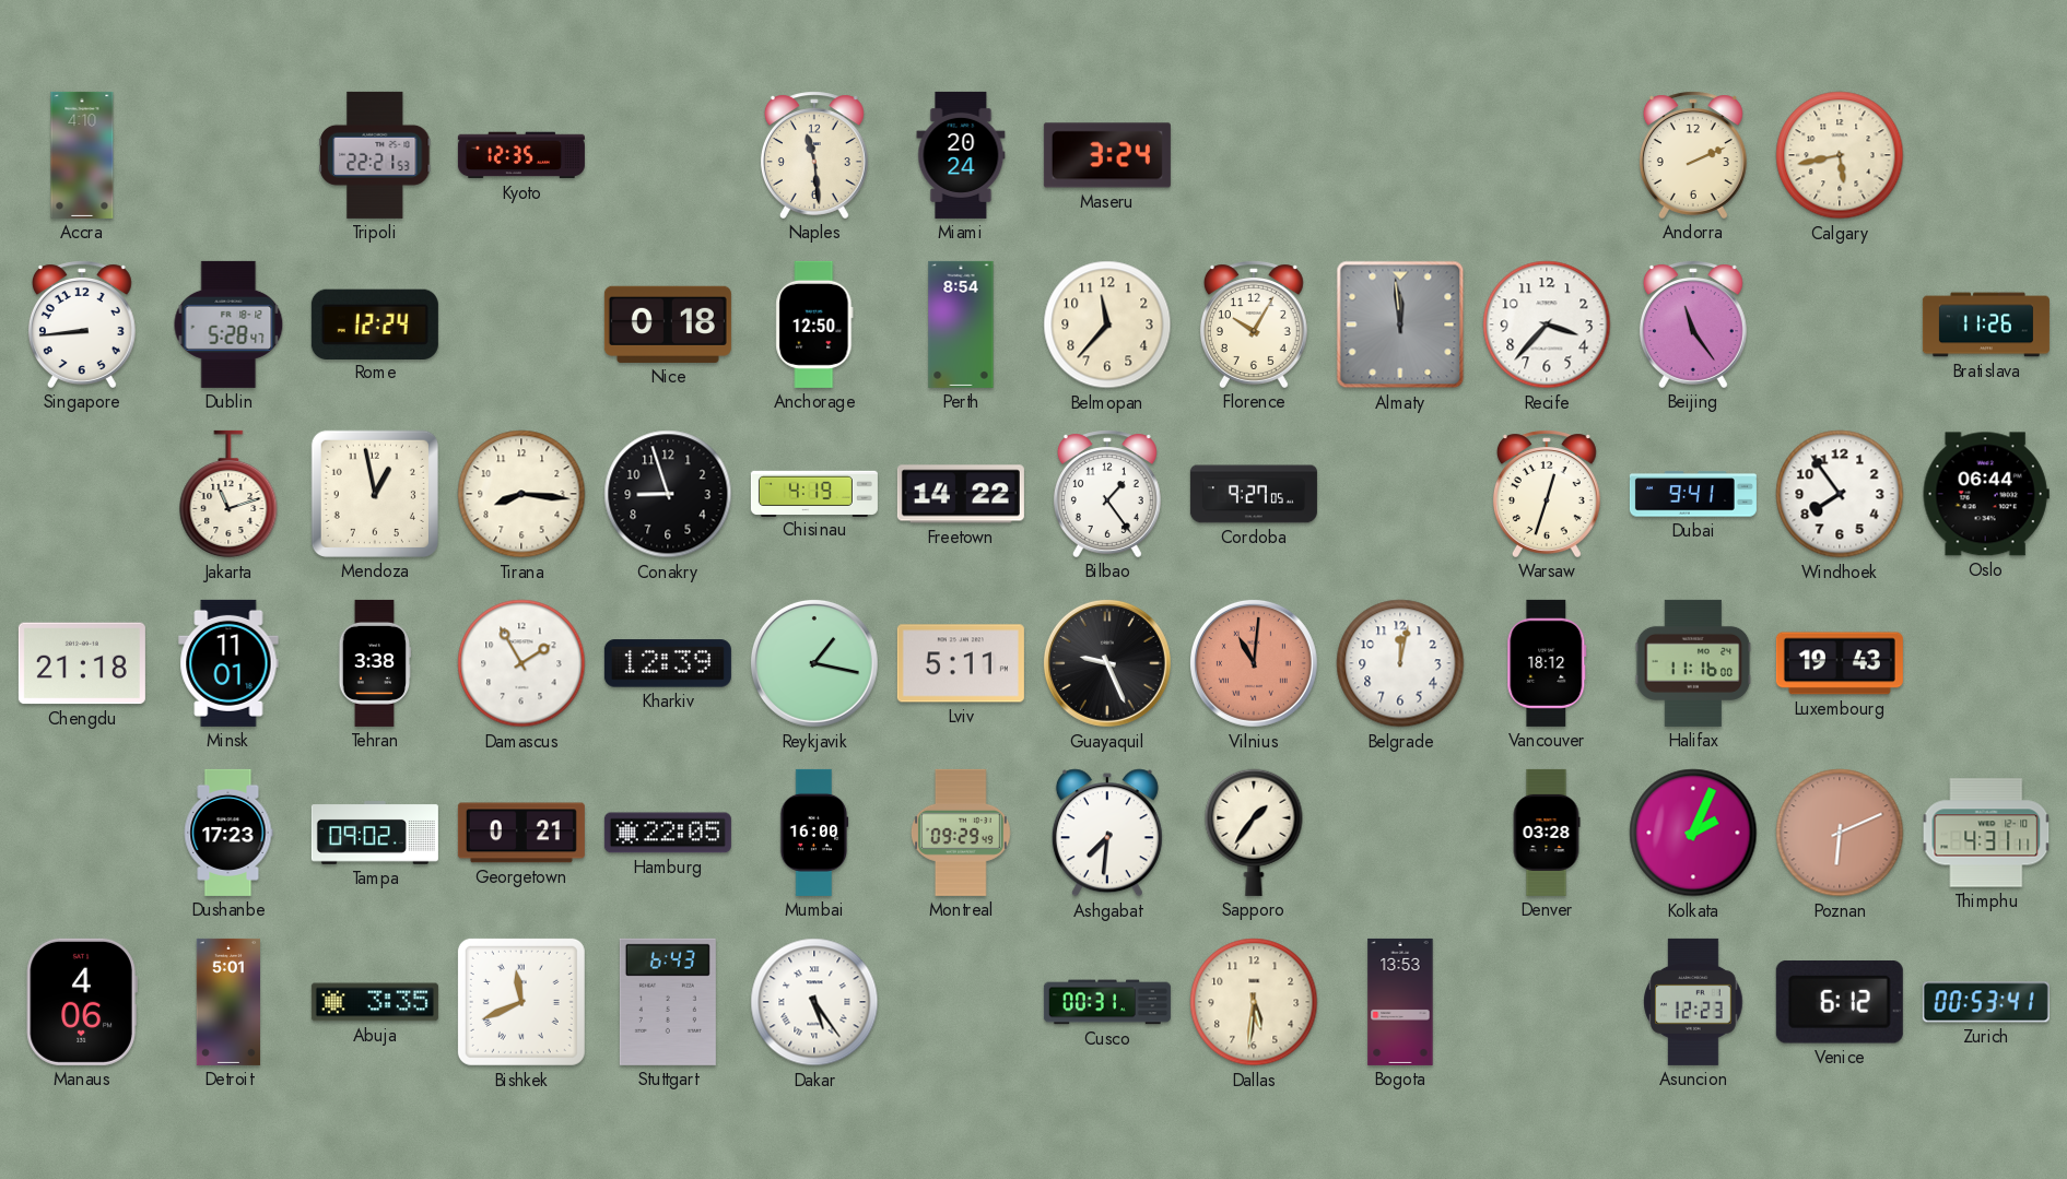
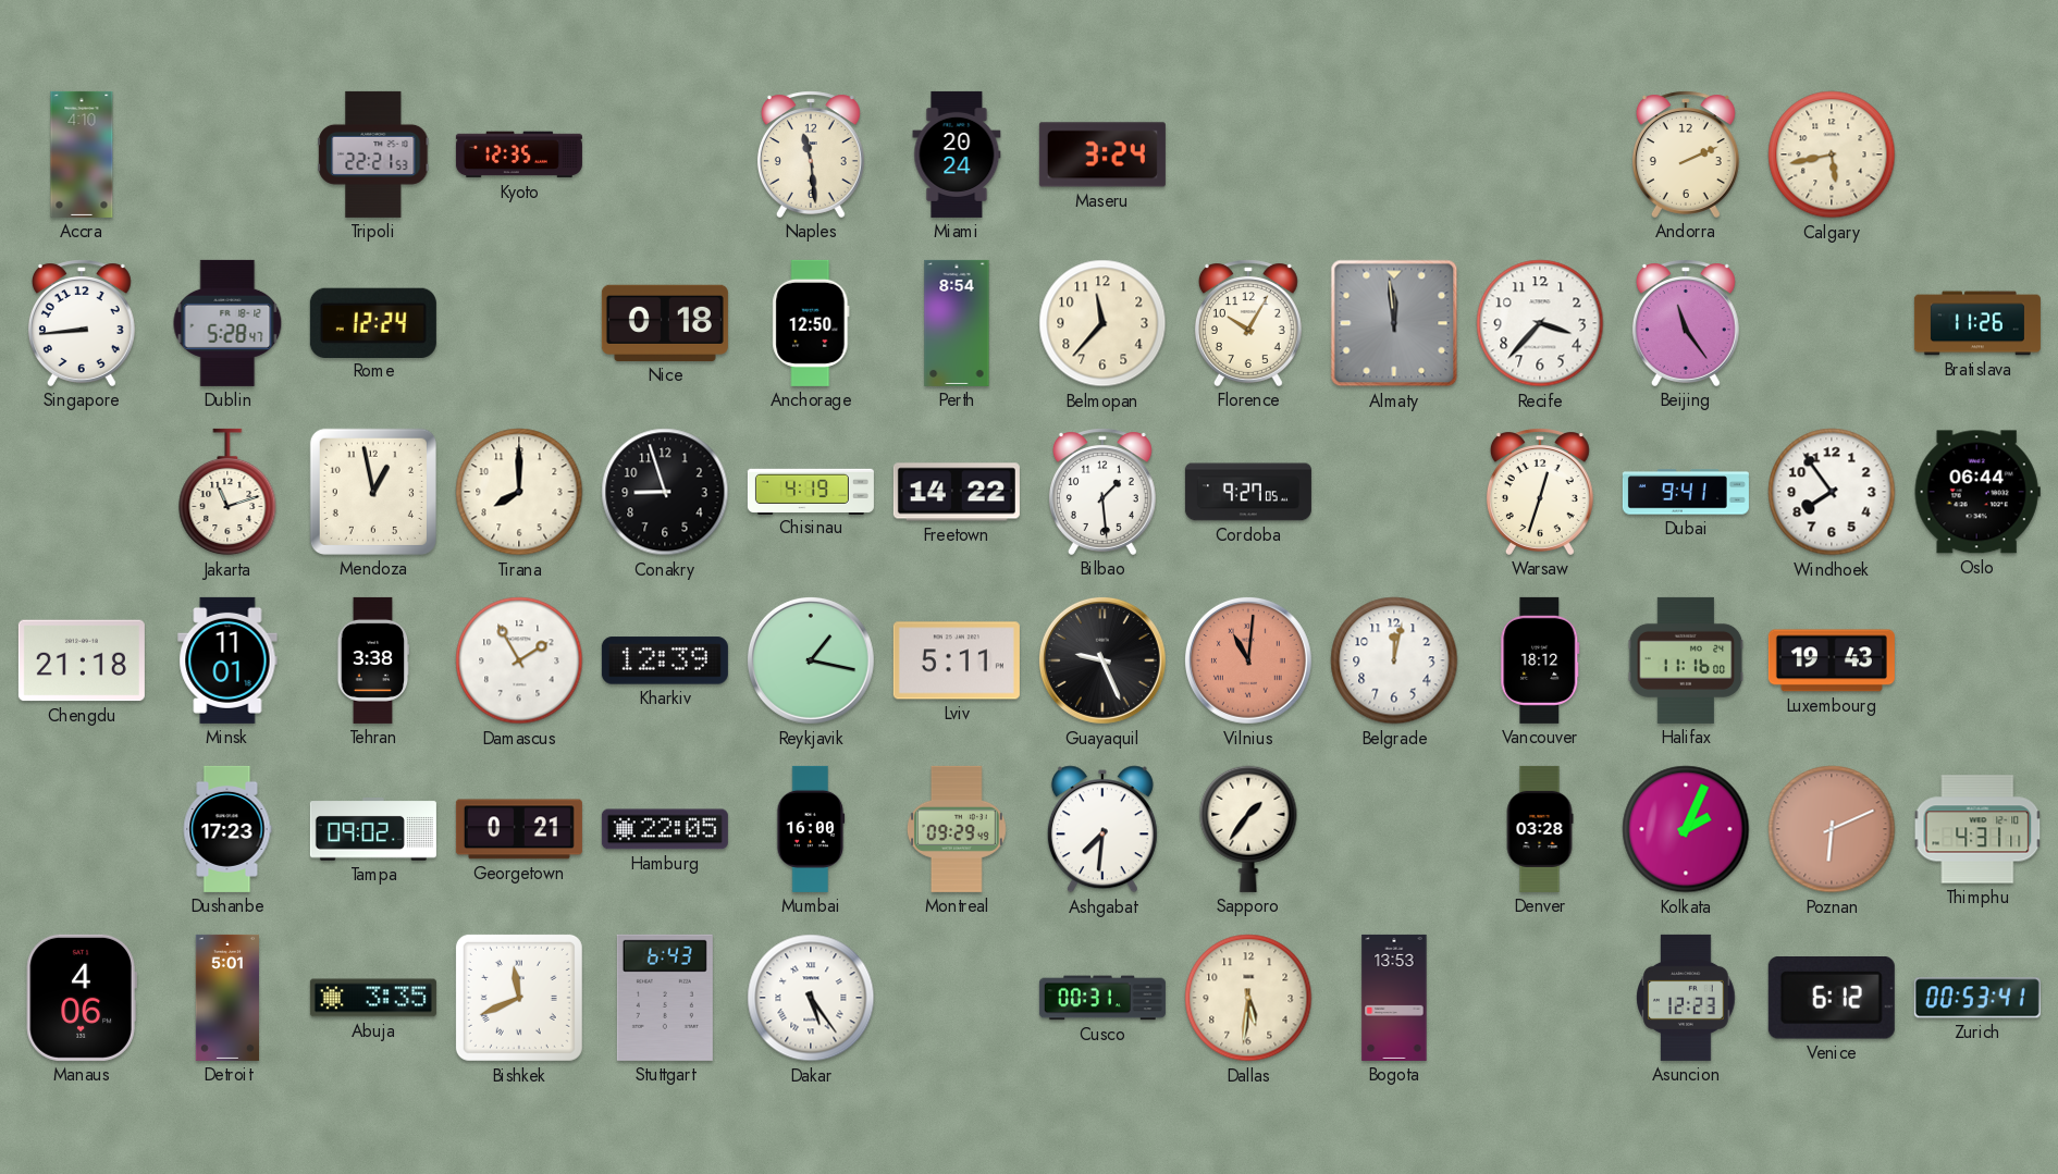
Tirana: 8:16 -> 8:00 (519, 492)
Bilbao: 1:24 -> 1:29 (1102, 492)
